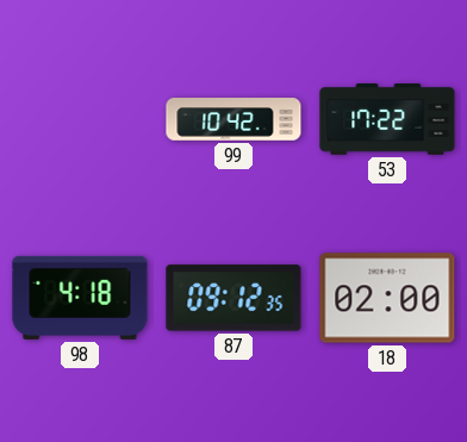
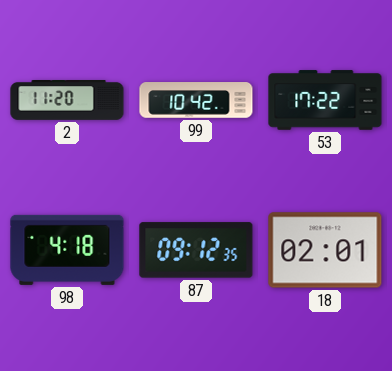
2: none -> 11:20 (67, 101)
18: 02:00 -> 02:01 (325, 250)
